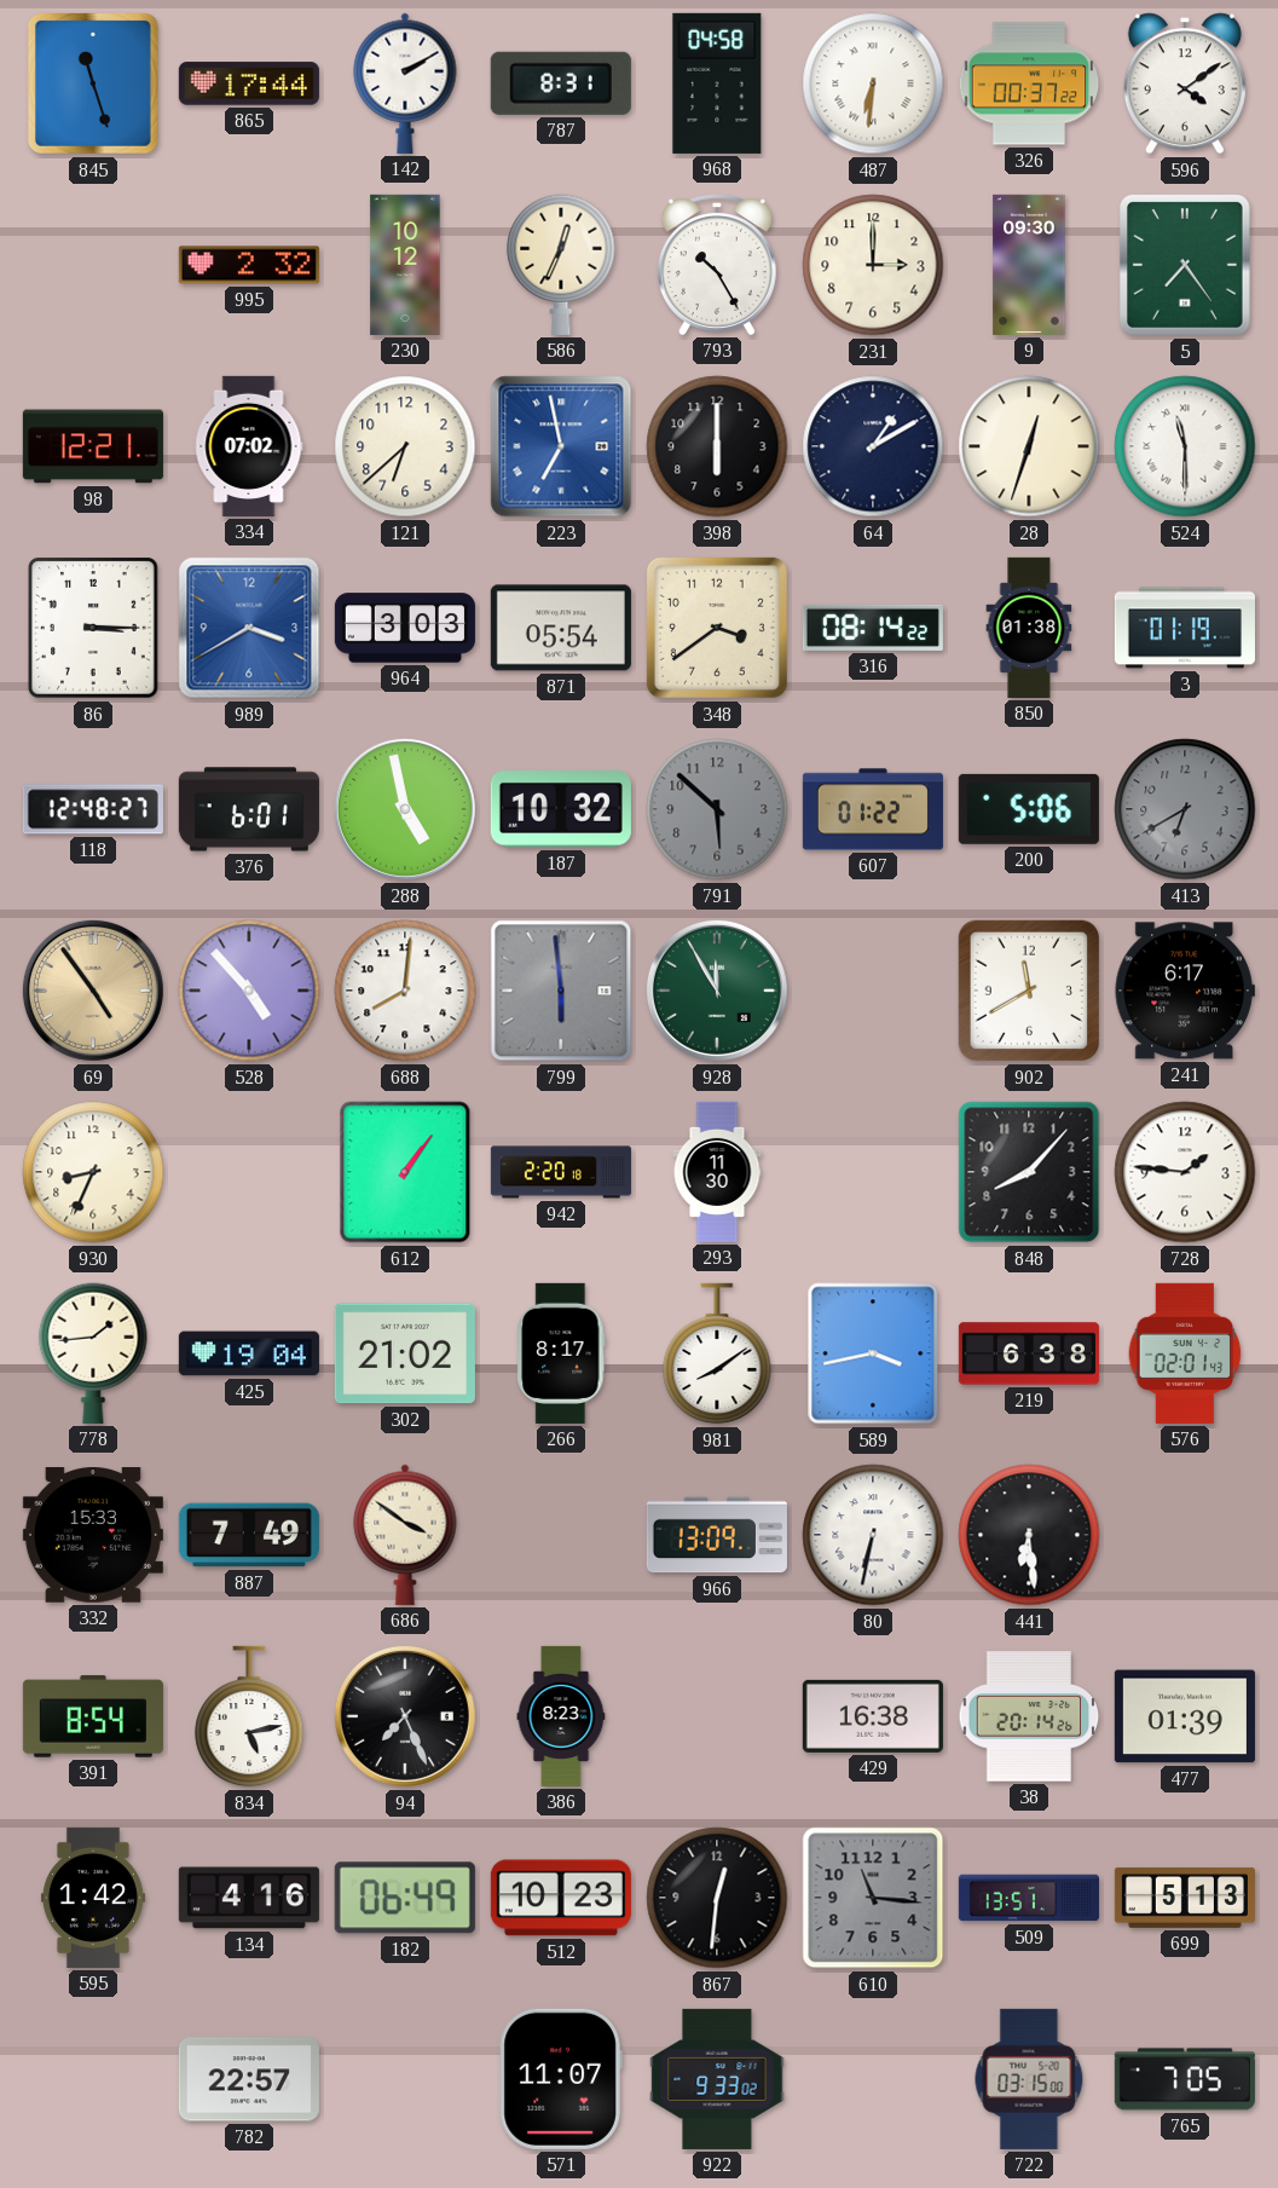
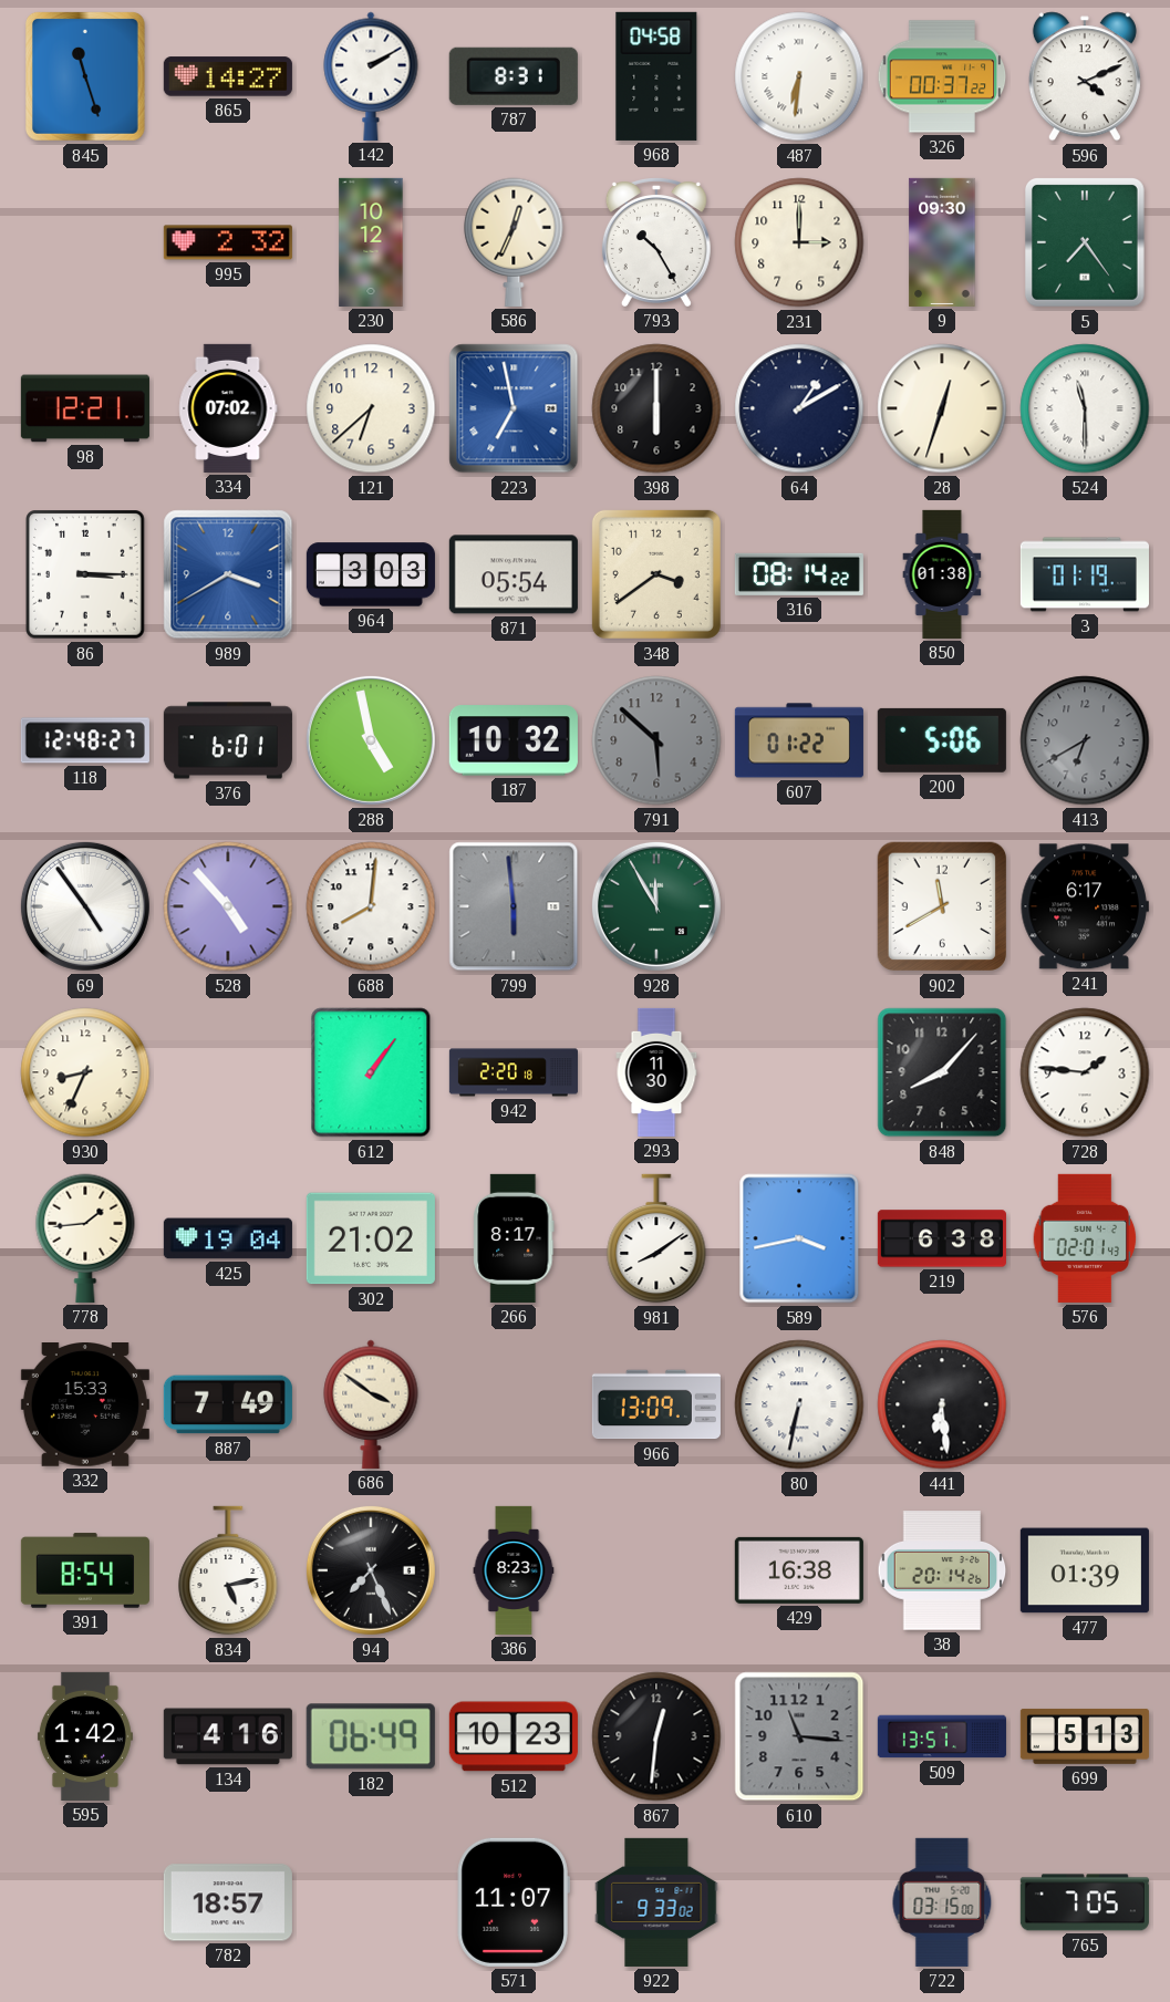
865: 17:44 -> 14:27 (228, 76)
596: 4:09 -> 4:11 (1085, 76)
69 dial: champagne -> white (85, 906)
782: 22:57 -> 18:57 (228, 1902)
